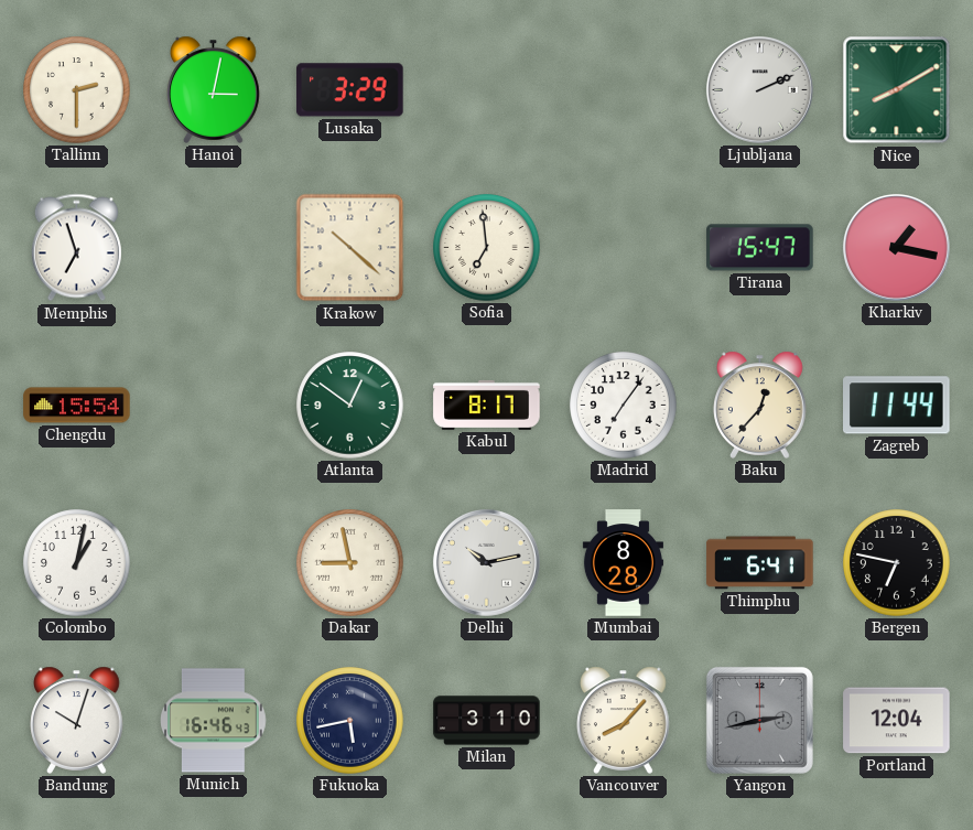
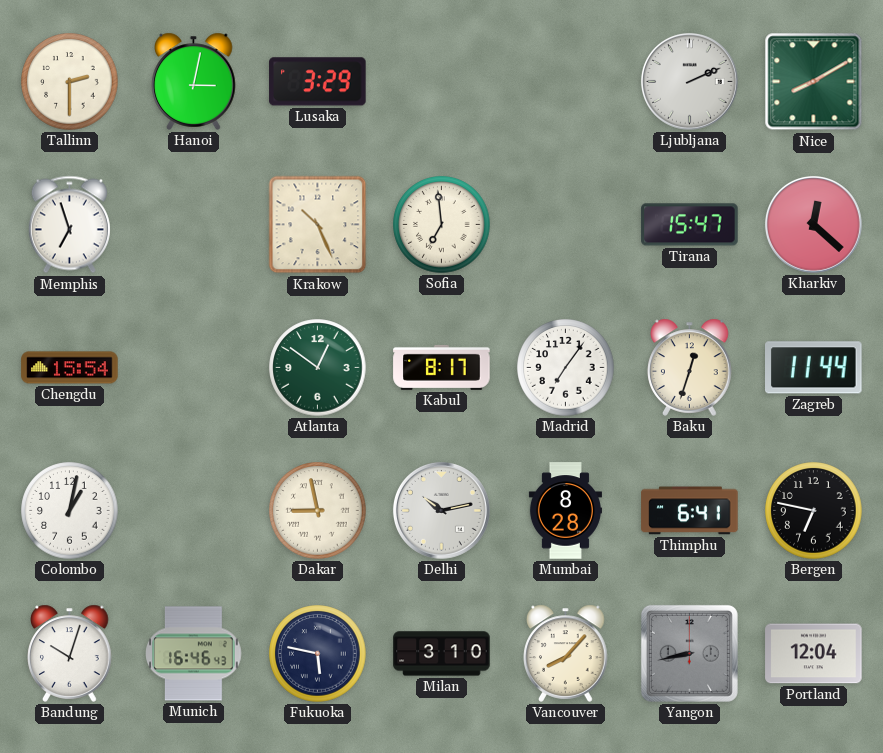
Krakow: 10:22 -> 10:26 (318, 225)
Kharkiv: 1:17 -> 12:22 (813, 224)
Baku: 12:37 -> 12:33 (690, 367)
Fukuoka: 5:43 -> 5:47 (318, 654)
Yangon: 2:43 -> 8:43 (689, 653)
